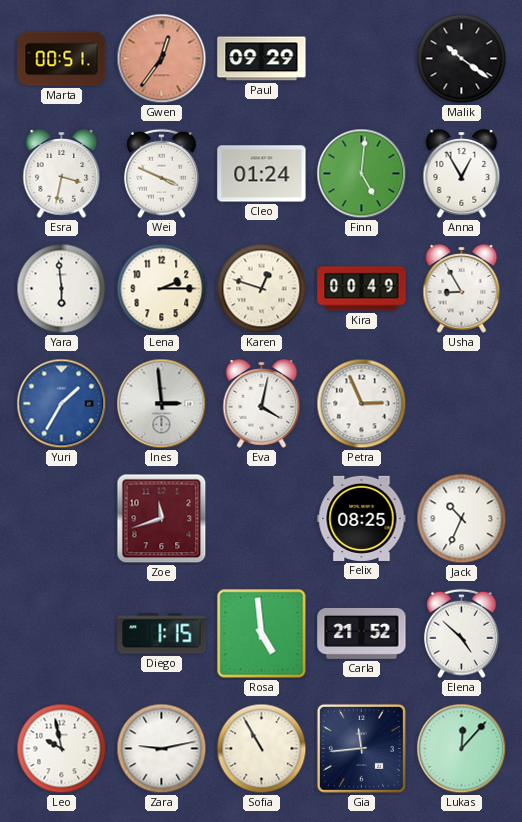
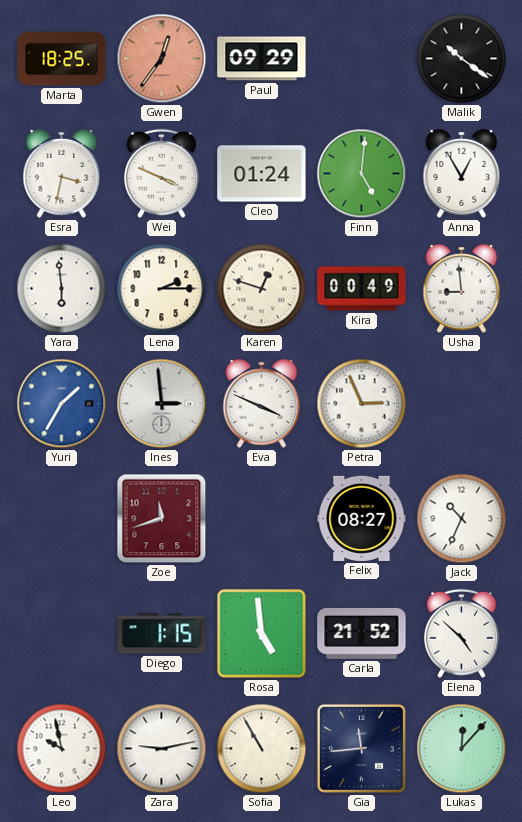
Marta: 00:51 -> 18:25 (62, 59)
Usha: 8:55 -> 8:59 (462, 289)
Eva: 4:02 -> 3:49 (262, 404)
Felix: 08:25 -> 08:27 (362, 518)
